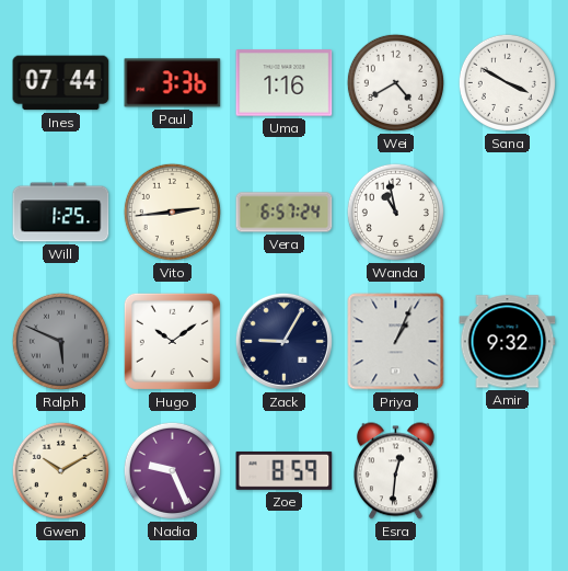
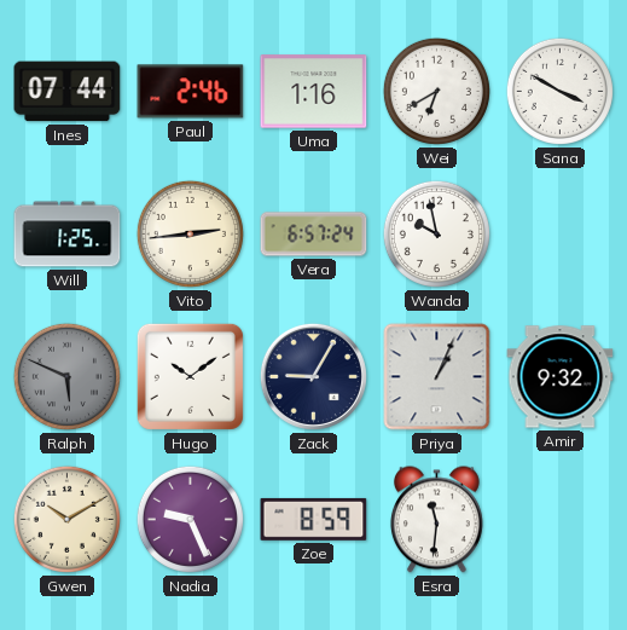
Paul: 3:36 -> 2:46 (191, 92)
Wei: 4:40 -> 6:40 (436, 91)
Wanda: 10:58 -> 9:58 (436, 233)
Esra: 12:31 -> 11:31 (436, 520)
